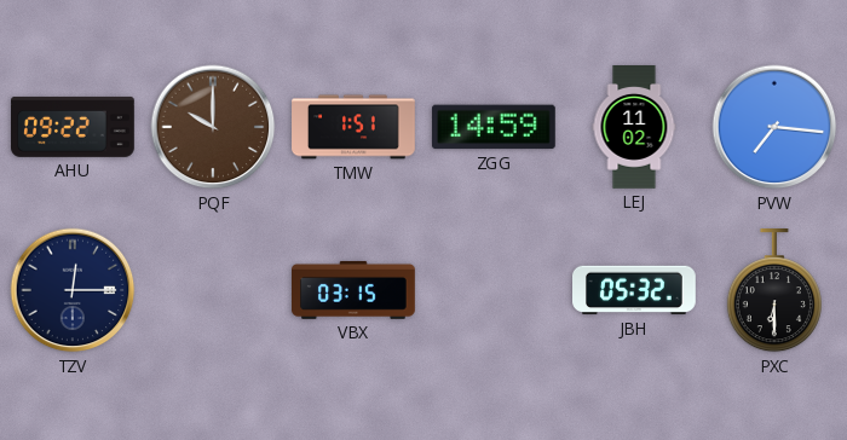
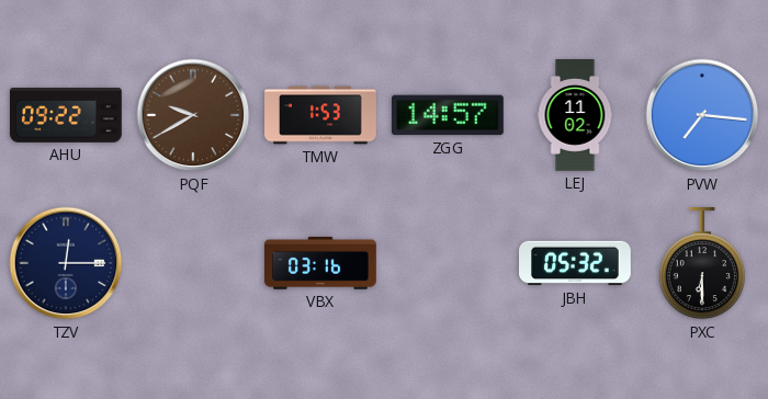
PQF: 10:00 -> 9:40 (193, 115)
TMW: 1:51 -> 1:53 (320, 115)
ZGG: 14:59 -> 14:57 (448, 115)
VBX: 03:15 -> 03:16 (321, 263)
